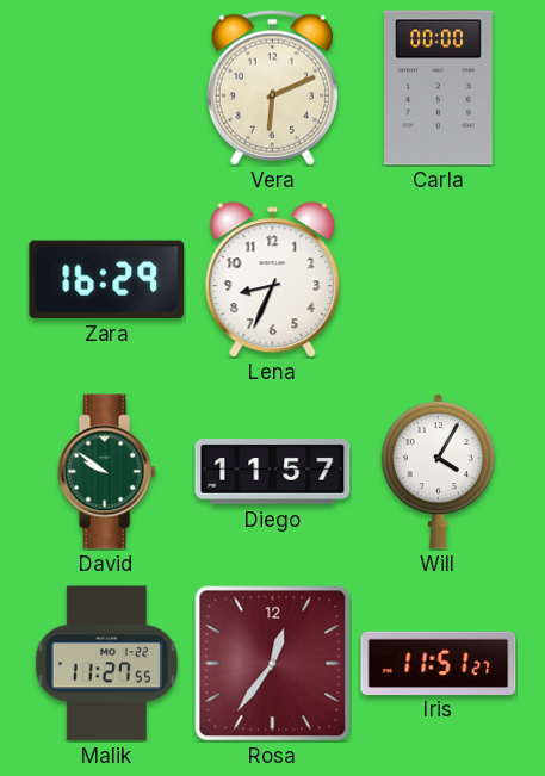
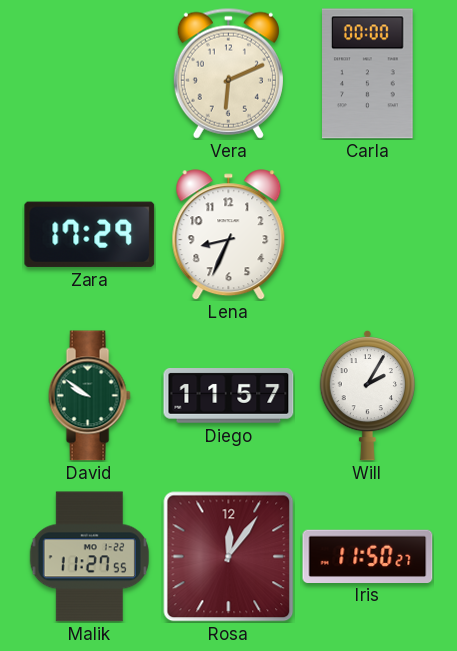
Zara: 16:29 -> 17:29 (90, 234)
Will: 4:05 -> 2:05 (367, 395)
Rosa: 12:36 -> 12:06 (228, 556)
Iris: 11:51 -> 11:50 (368, 556)
